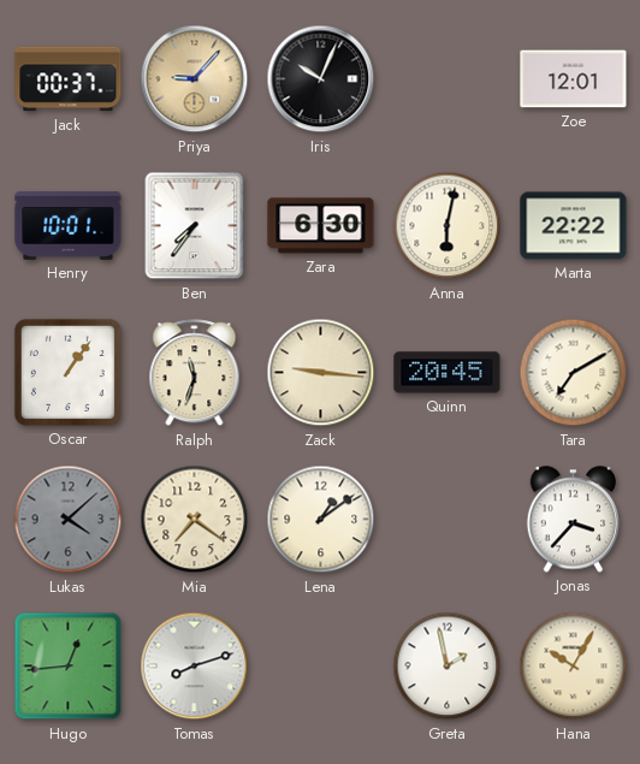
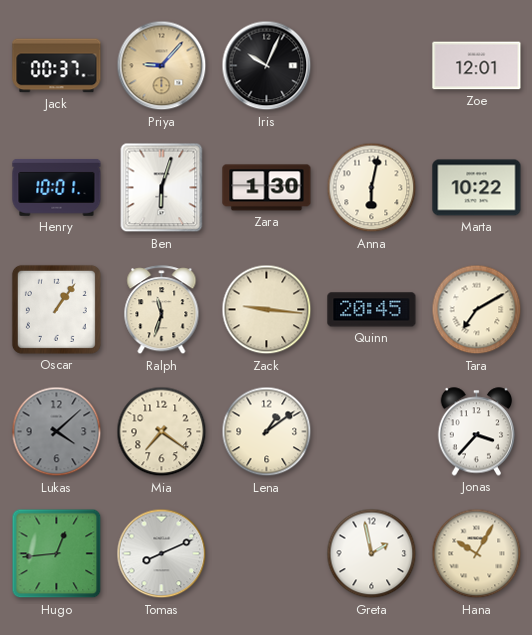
Ben: 7:36 -> 6:03 (162, 188)
Zara: 6:30 -> 1:30 (267, 188)
Marta: 22:22 -> 10:22 (477, 188)
Tomas: 8:12 -> 8:11 (162, 554)
